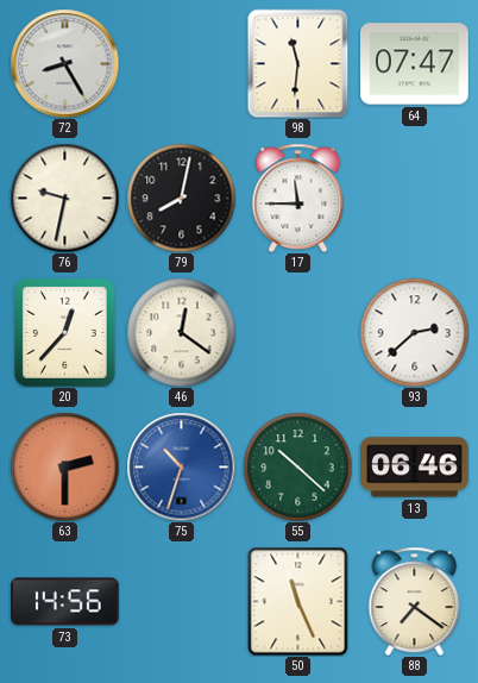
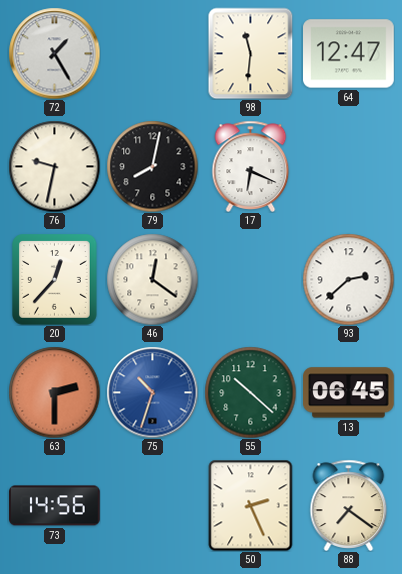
72: 8:25 -> 1:25 (54, 53)
64: 07:47 -> 12:47 (349, 54)
17: 11:45 -> 6:19 (251, 166)
13: 06:46 -> 06:45 (349, 393)
50: 11:26 -> 2:26 (251, 505)
